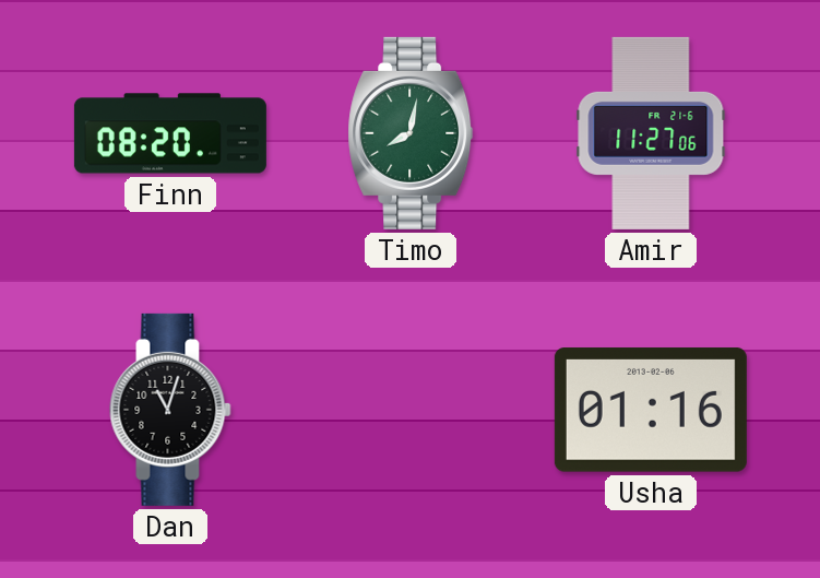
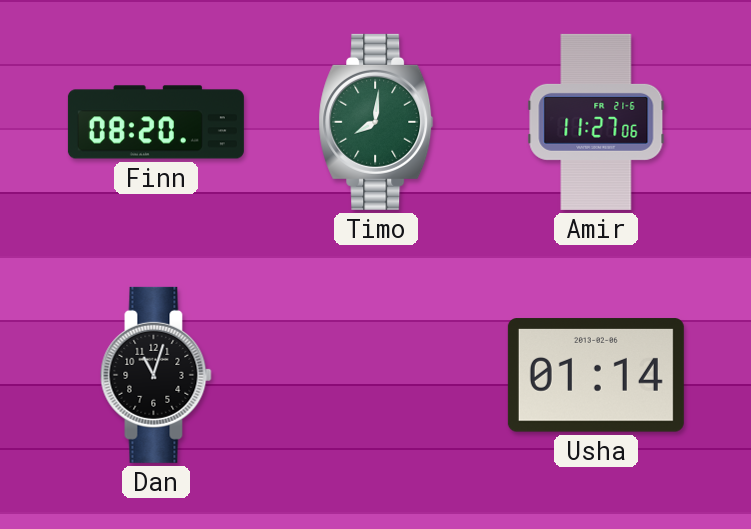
Timo: 8:02 -> 8:01 (376, 122)
Usha: 01:16 -> 01:14 (596, 375)
